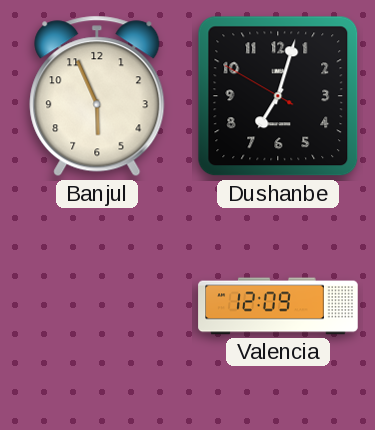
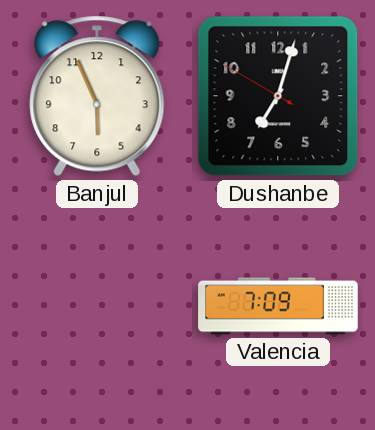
Valencia: 12:09 -> 7:09 (278, 306)
